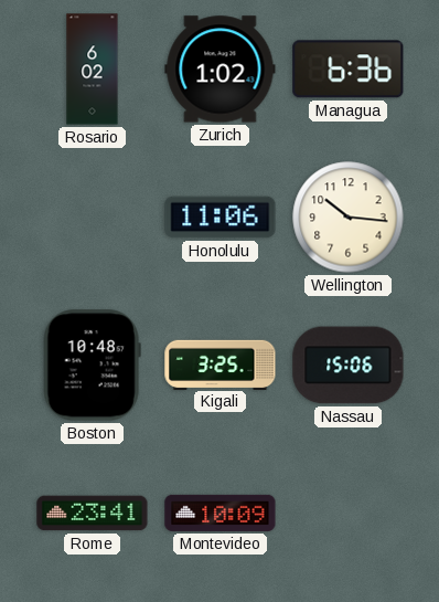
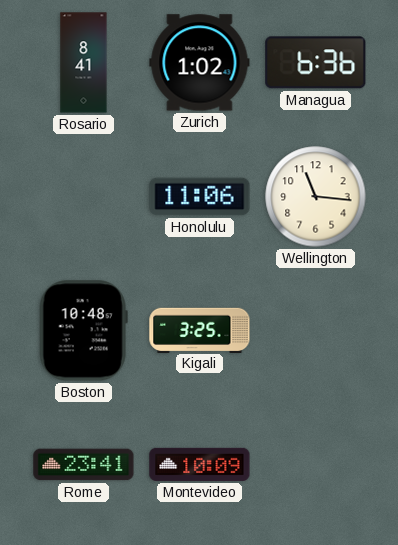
Rosario: 6:02 -> 8:41 (84, 63)
Wellington: 10:16 -> 11:16 (316, 197)
Nassau: 15:06 -> none (349, 366)
